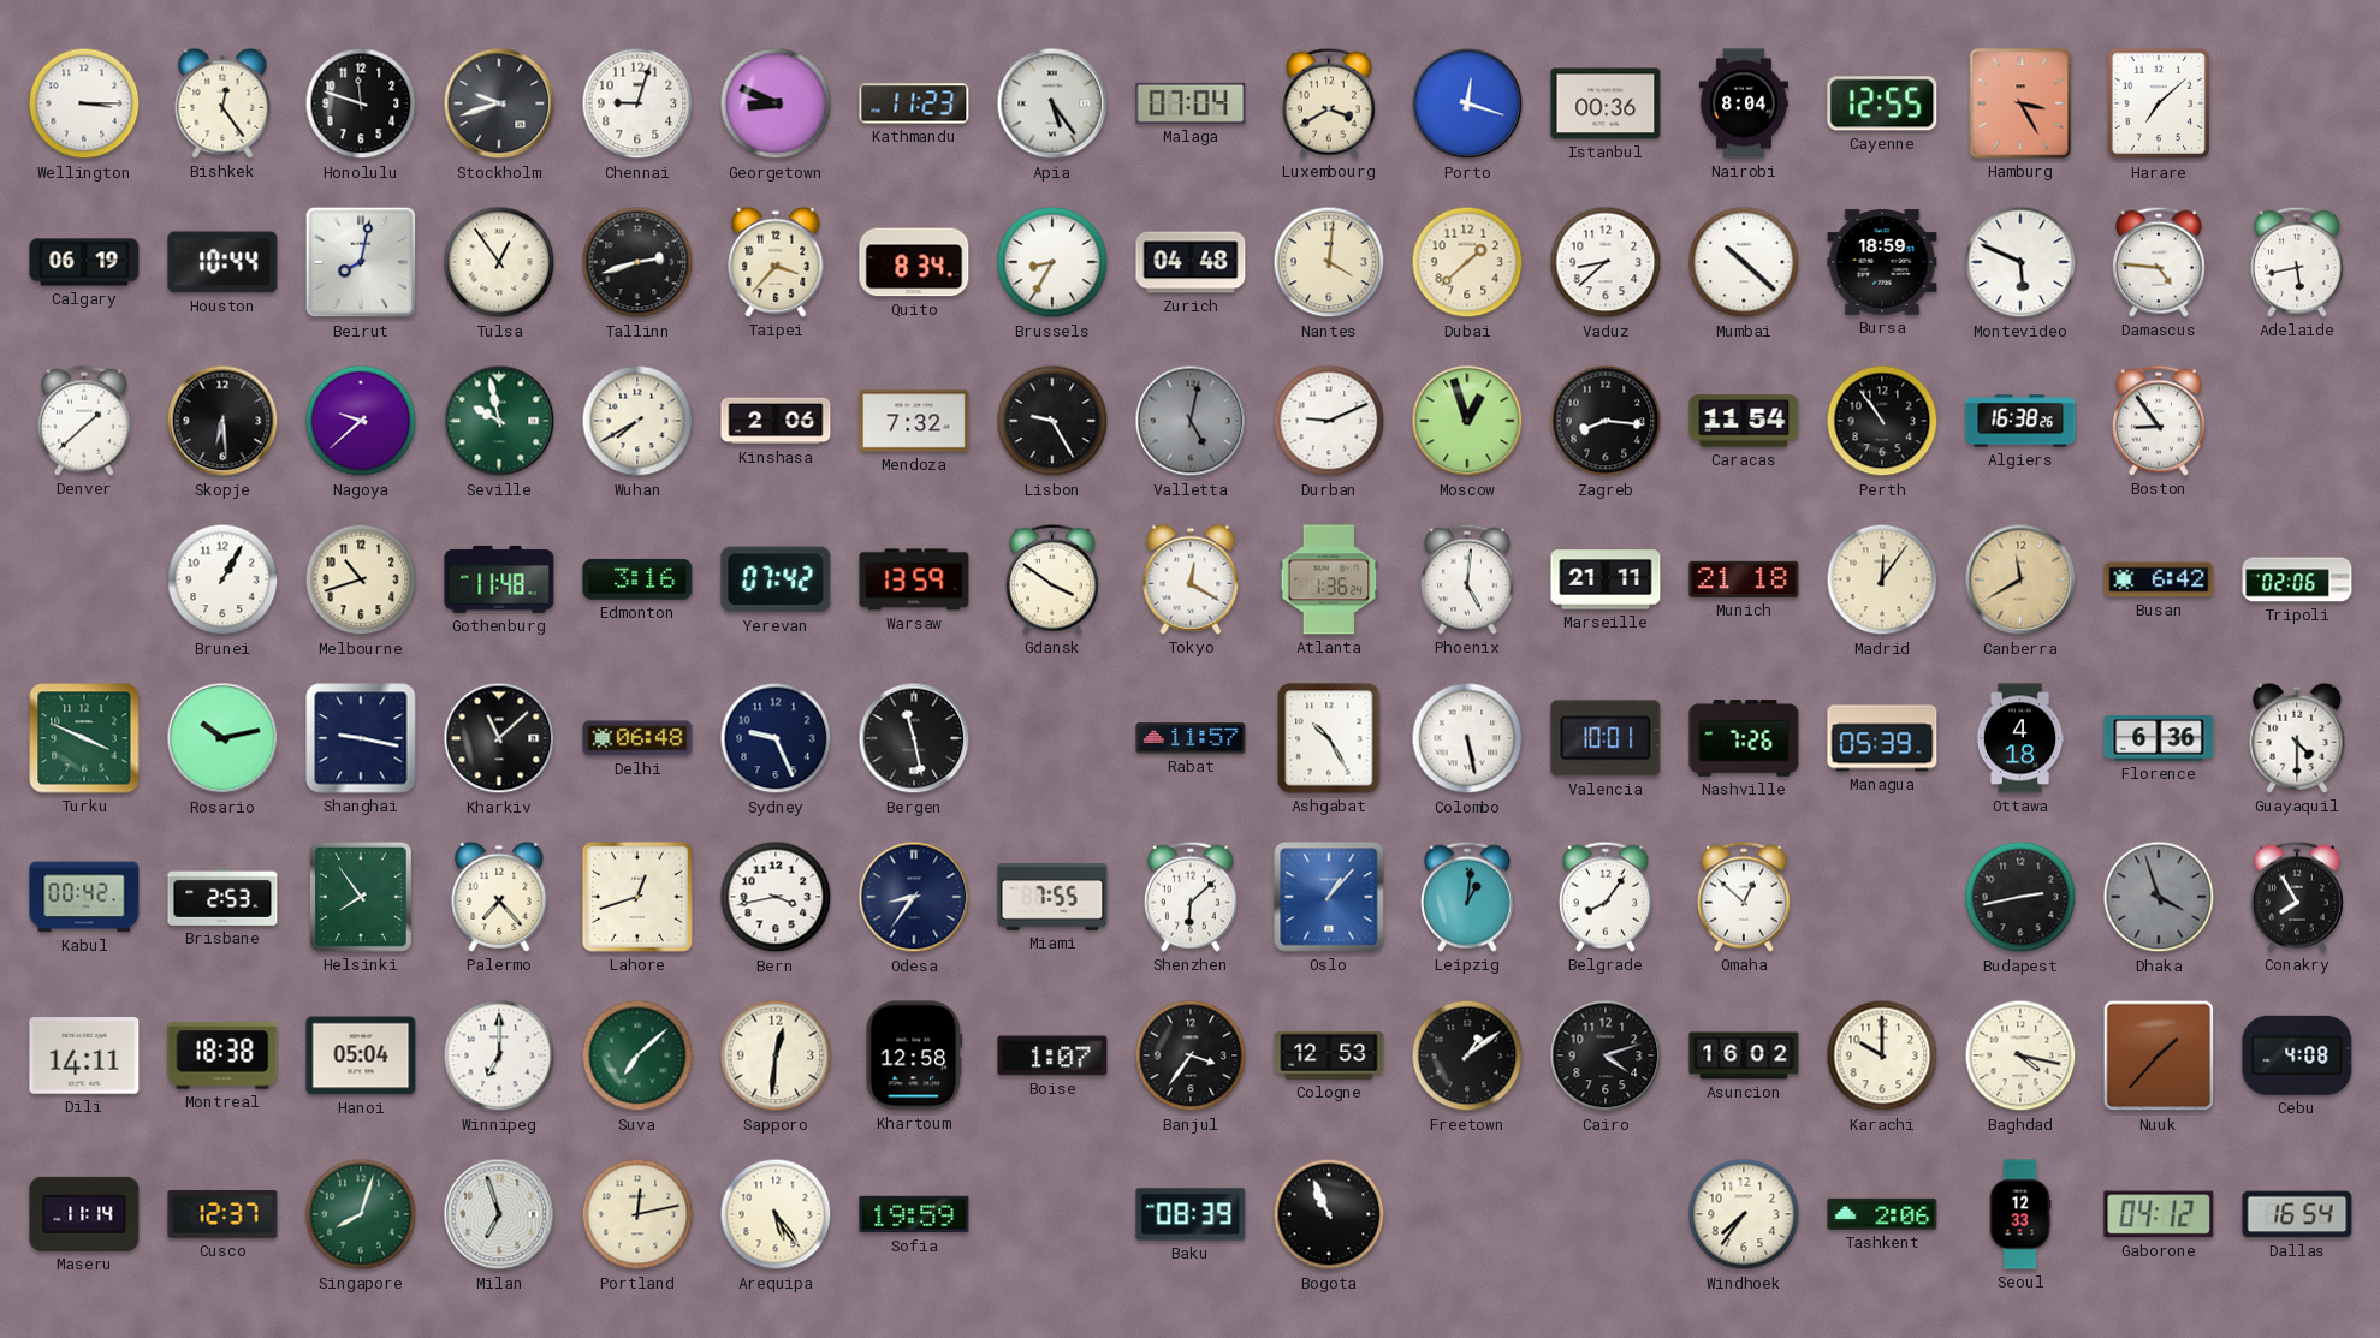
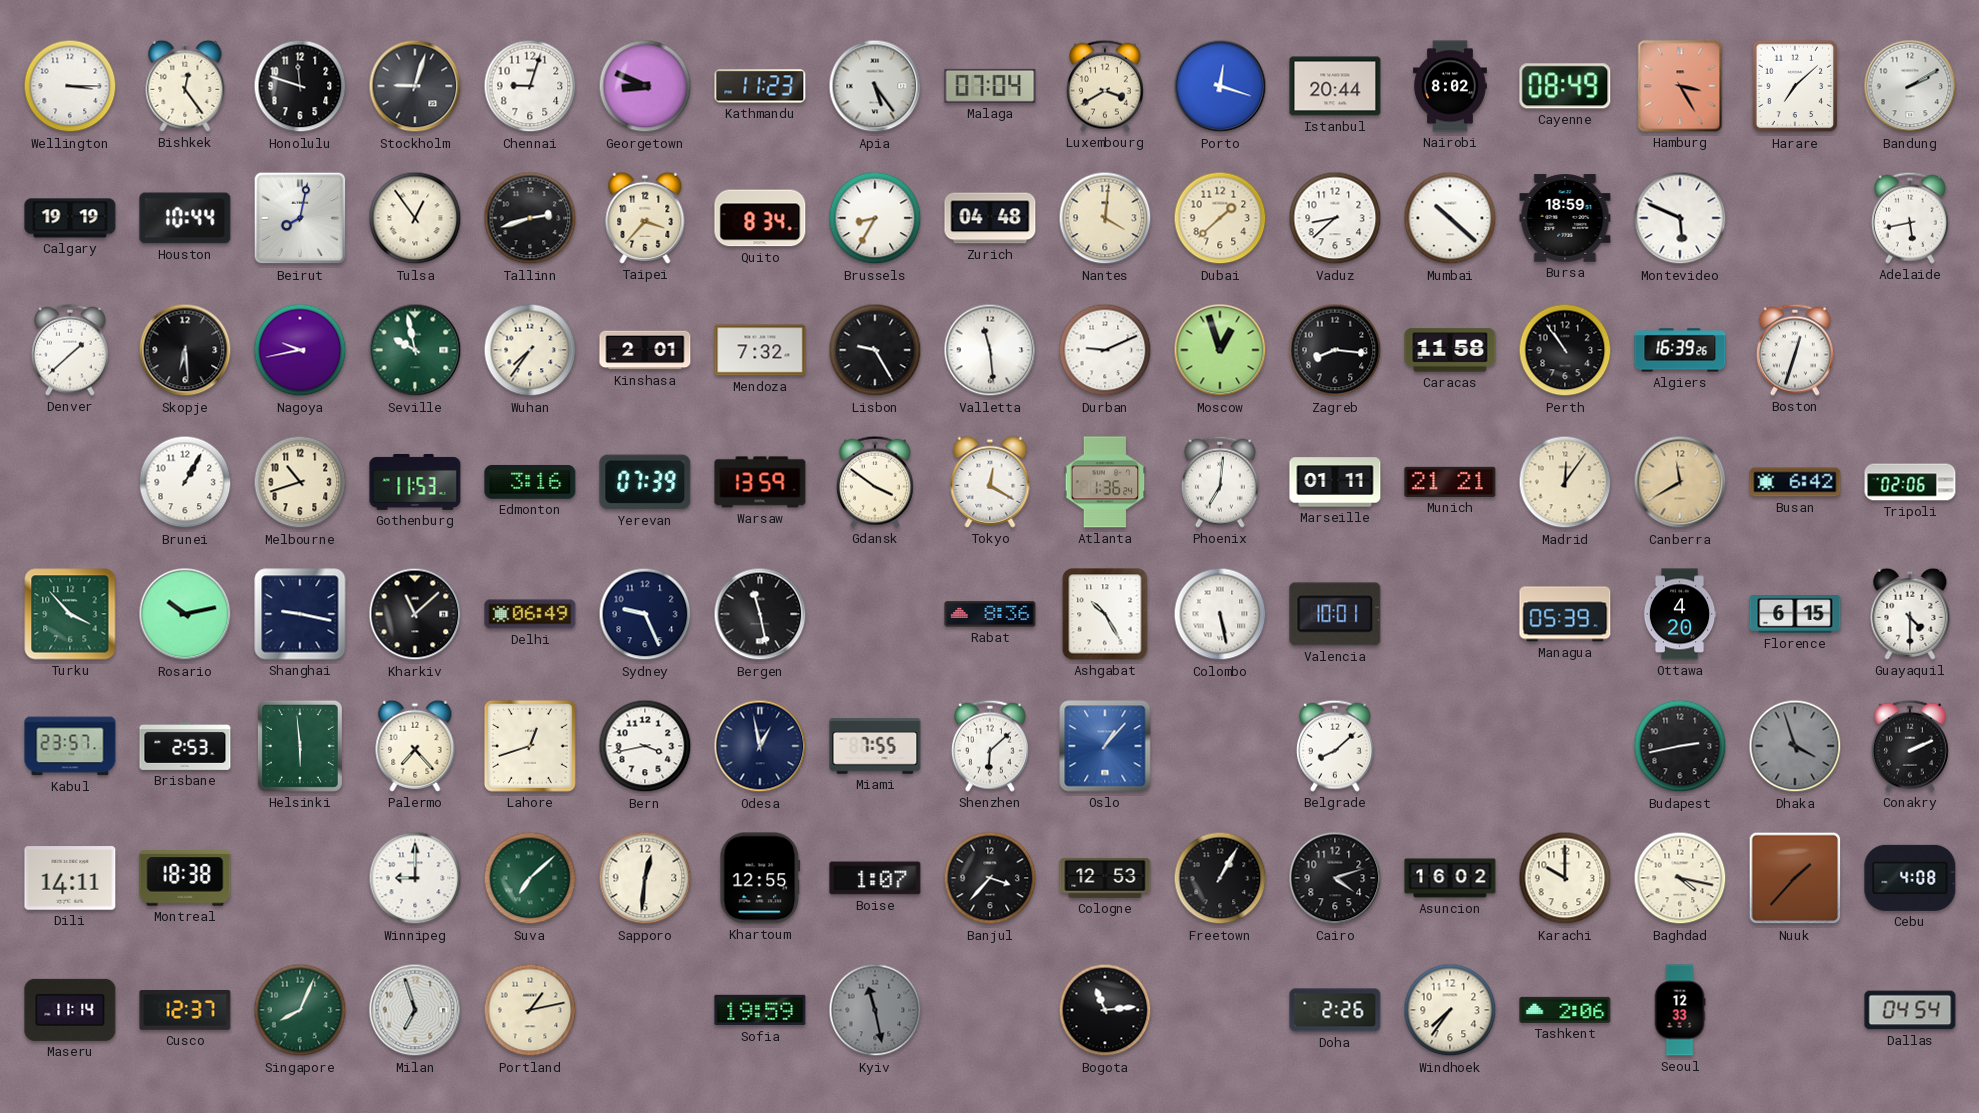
Stockholm: 9:42 -> 9:03 (415, 86)
Istanbul: 00:36 -> 20:44 (1335, 86)
Nairobi: 8:04 -> 8:02 (1450, 86)
Cayenne: 12:55 -> 08:49 (1565, 86)
Bandung: none -> 2:10 (1910, 86)
Calgary: 06:19 -> 19:19 (70, 218)
Damascus: 4:46 -> none (2159, 262)
Nagoya: 9:38 -> 9:43 (300, 350)
Wuhan: 7:40 -> 7:36 (530, 350)
Kinshasa: 2:06 -> 2:01 (645, 350)
Valletta: 5:02 -> 11:29 (990, 350)
Valletta dial: grey -> white (990, 350)
Caracas: 11:54 -> 11:58 (1450, 350)
Algiers: 16:38 -> 16:39 (1680, 350)
Boston: 8:54 -> 12:33 (1795, 350)
Gothenburg: 11:48 -> 11:53 (415, 482)
Yerevan: 07:42 -> 07:39 (645, 482)
Phoenix: 5:01 -> 7:01 (1220, 482)
Marseille: 21:11 -> 01:11 (1335, 482)
Munich: 21:18 -> 21:21 (1450, 482)
Turku: 3:49 -> 3:53 (70, 614)
Delhi: 06:48 -> 06:49 (530, 614)
Rabat: 11:57 -> 8:36 (990, 614)
Nashville: 7:26 -> none (1744, 739)
Ottawa: 4:18 -> 4:20 (1680, 614)
Florence: 6:36 -> 6:15 (1795, 615)
Kabul: 00:42 -> 23:57 (70, 746)
Helsinki: 7:54 -> 5:59 (300, 746)
Odesa: 8:36 -> 12:58 (760, 746)
Leipzig: 1:01 -> none (1467, 897)
Belgrade: 8:06 -> 8:08 (1335, 746)
Omaha: 12:52 -> none (1744, 897)
Conakry: 7:55 -> 2:11 (1910, 746)
Hanoi: 05:04 -> none (361, 1055)
Winnipeg: 7:00 -> 9:00 (415, 878)
Khartoum: 12:58 -> 12:55 (760, 878)
Banjul: 3:36 -> 3:37 (990, 878)
Freetown: 1:09 -> 1:05 (1220, 878)
Singapore: 8:03 -> 8:04 (300, 1010)
Portland: 12:13 -> 1:13 (530, 1010)
Arequipa: 5:24 -> none (776, 1214)
Kyiv: none -> 11:28 (875, 1010)
Baku: 08:39 -> none (1191, 1214)
Bogota: 10:56 -> 11:14 (1105, 1010)
Doha: none -> 2:26 (1335, 1010)
Gaborone: 04:12 -> none (2159, 1214)
Dallas: 16:54 -> 04:54 (1910, 1010)
